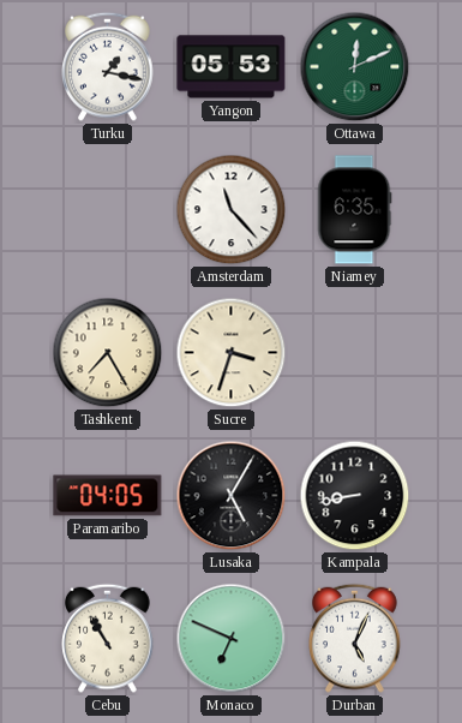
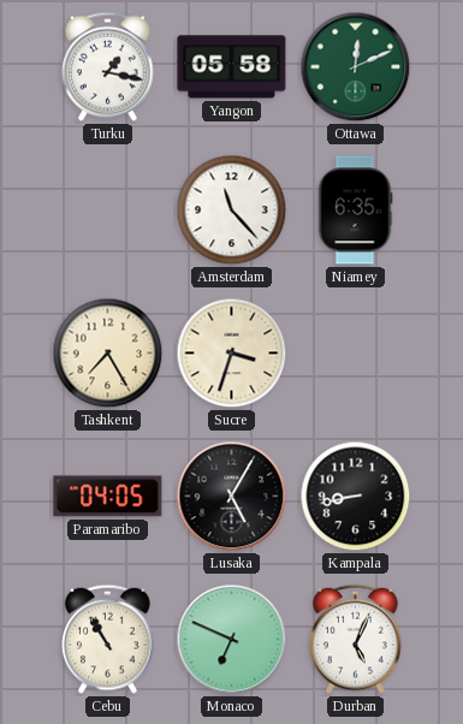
Yangon: 05:53 -> 05:58 (232, 67)
